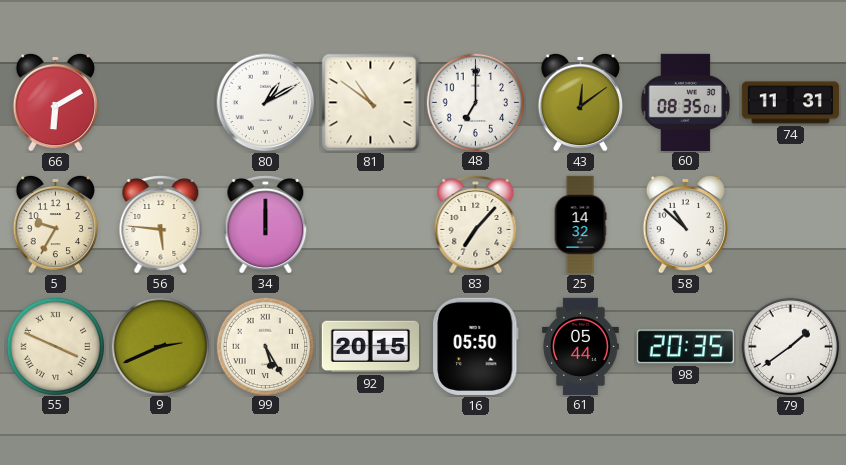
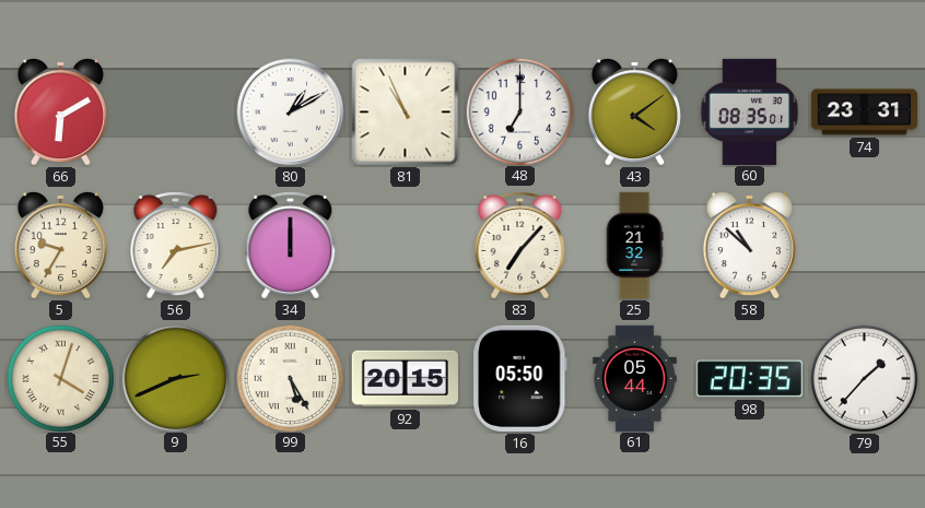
81: 10:51 -> 10:56 (406, 113)
43: 12:09 -> 4:09 (634, 111)
74: 11:31 -> 23:31 (864, 113)
56: 5:46 -> 7:13 (176, 246)
25: 14:32 -> 21:32 (634, 246)
55: 3:49 -> 4:03 (60, 378)
79: 1:39 -> 1:37 (865, 379)
